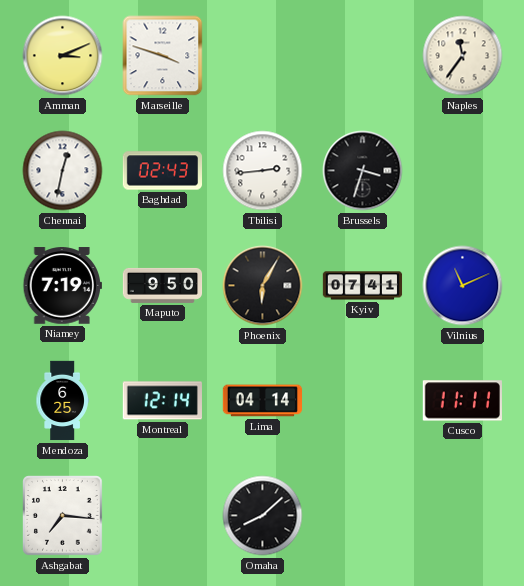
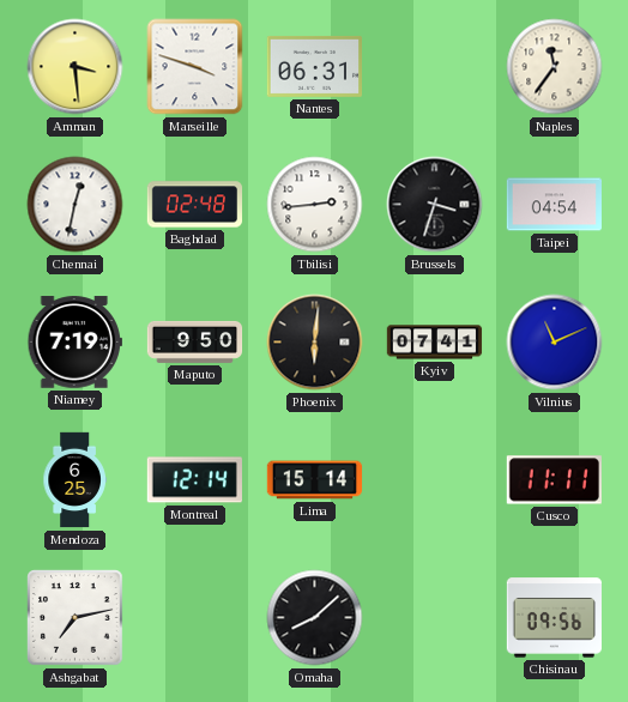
Amman: 3:11 -> 3:29 (76, 67)
Nantes: none -> 06:31 (314, 66)
Baghdad: 02:43 -> 02:48 (195, 205)
Taipei: none -> 04:54 (554, 205)
Phoenix: 6:05 -> 6:01 (315, 343)
Lima: 04:14 -> 15:14 (315, 480)
Ashgabat: 7:16 -> 7:13 (76, 618)
Chisinau: none -> 09:56 (554, 618)
